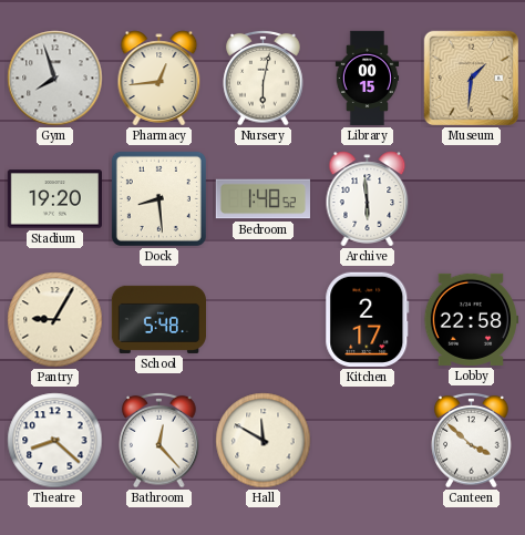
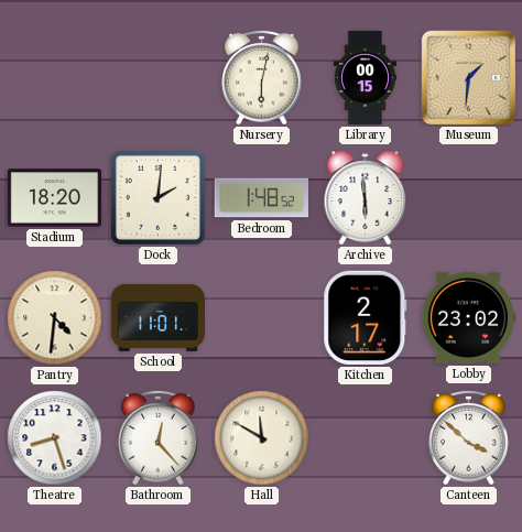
Gym: 7:57 -> none (55, 79)
Pharmacy: 12:44 -> none (159, 79)
Stadium: 19:20 -> 18:20 (54, 198)
Dock: 8:29 -> 2:01 (157, 197)
Pantry: 9:05 -> 4:31 (55, 318)
School: 5:48 -> 11:01 (157, 317)
Lobby: 22:58 -> 23:02 (467, 317)
Theatre: 8:22 -> 8:27 (55, 438)
